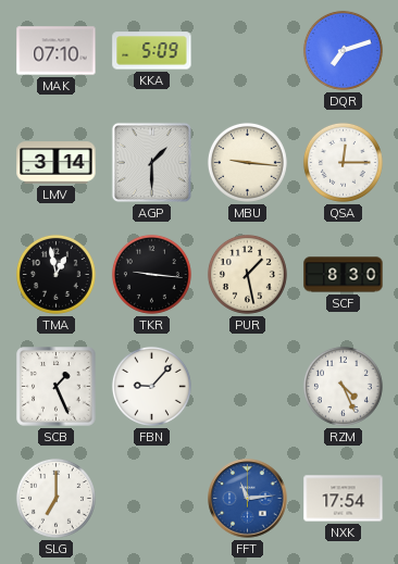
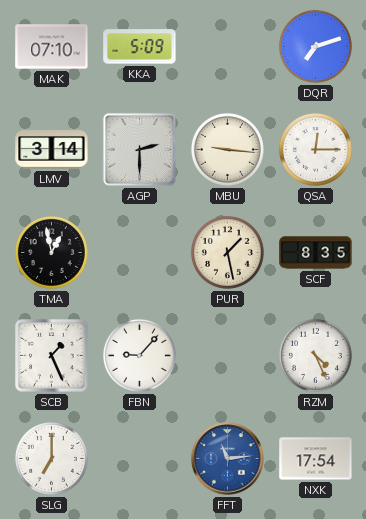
AGP: 1:30 -> 2:30 (139, 149)
TKR: 9:16 -> none (151, 274)
SCF: 8:30 -> 8:35 (316, 253)
